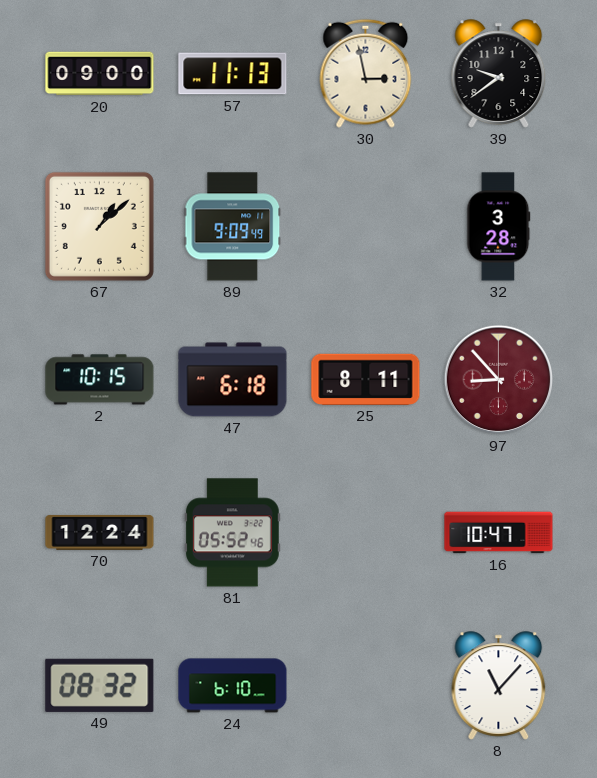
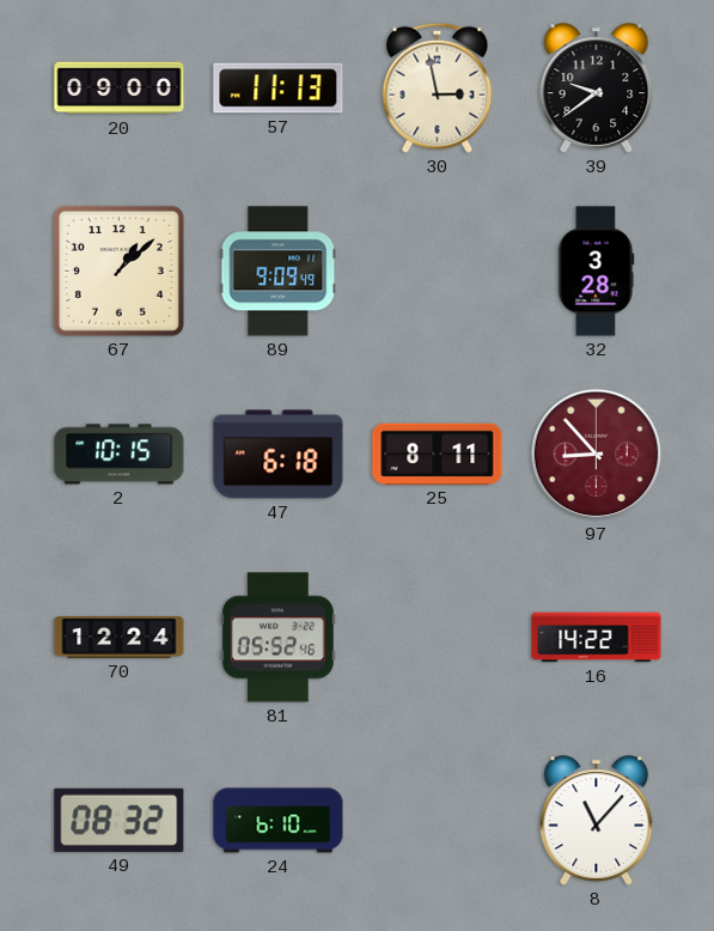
16: 10:47 -> 14:22 (597, 638)
